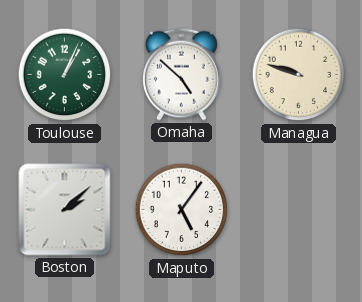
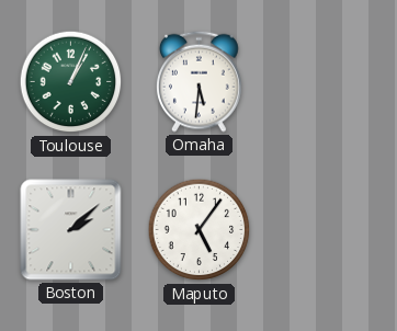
Omaha: 4:52 -> 5:31 (200, 81)
Managua: 9:48 -> none (299, 75)
